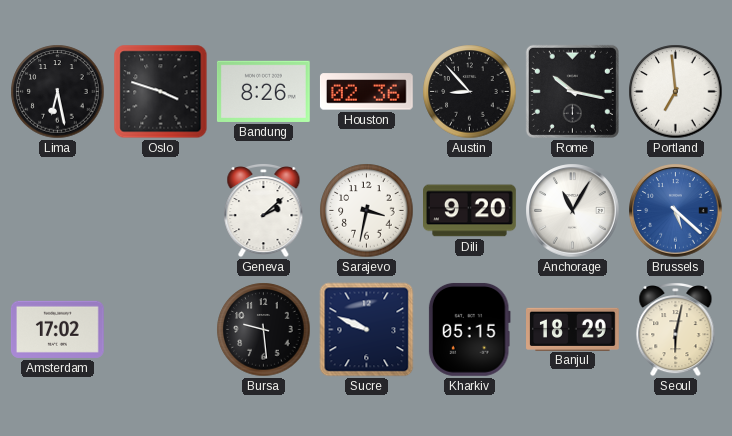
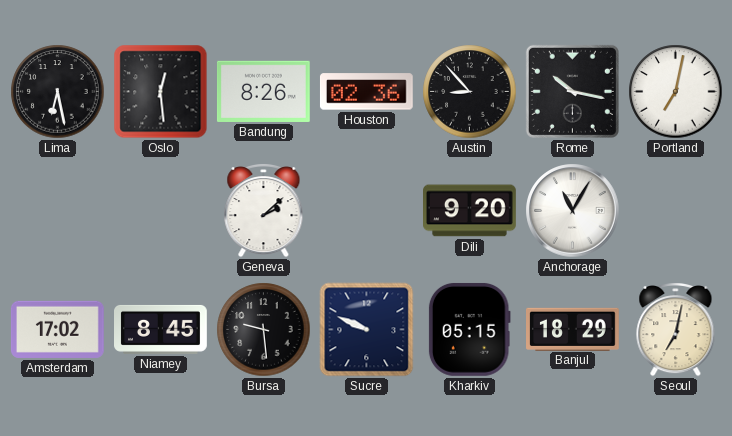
Oslo: 3:48 -> 12:29 (161, 92)
Portland: 6:59 -> 7:02 (676, 92)
Sarajevo: 3:32 -> none (367, 211)
Brussels: 5:22 -> none (676, 211)
Niamey: none -> 8:45 (161, 329)
Seoul: 6:02 -> 7:02 (676, 330)
